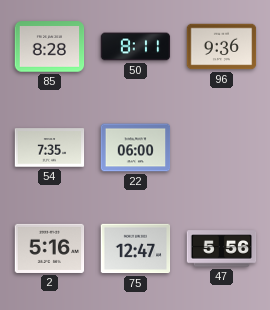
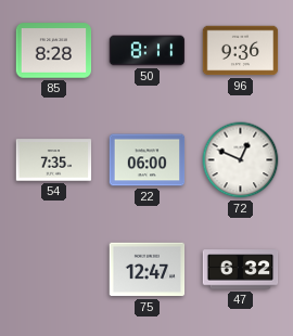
72: none -> 12:49 (241, 160)
2: 5:16 -> none (50, 248)
47: 5:56 -> 6:32 (241, 270)
